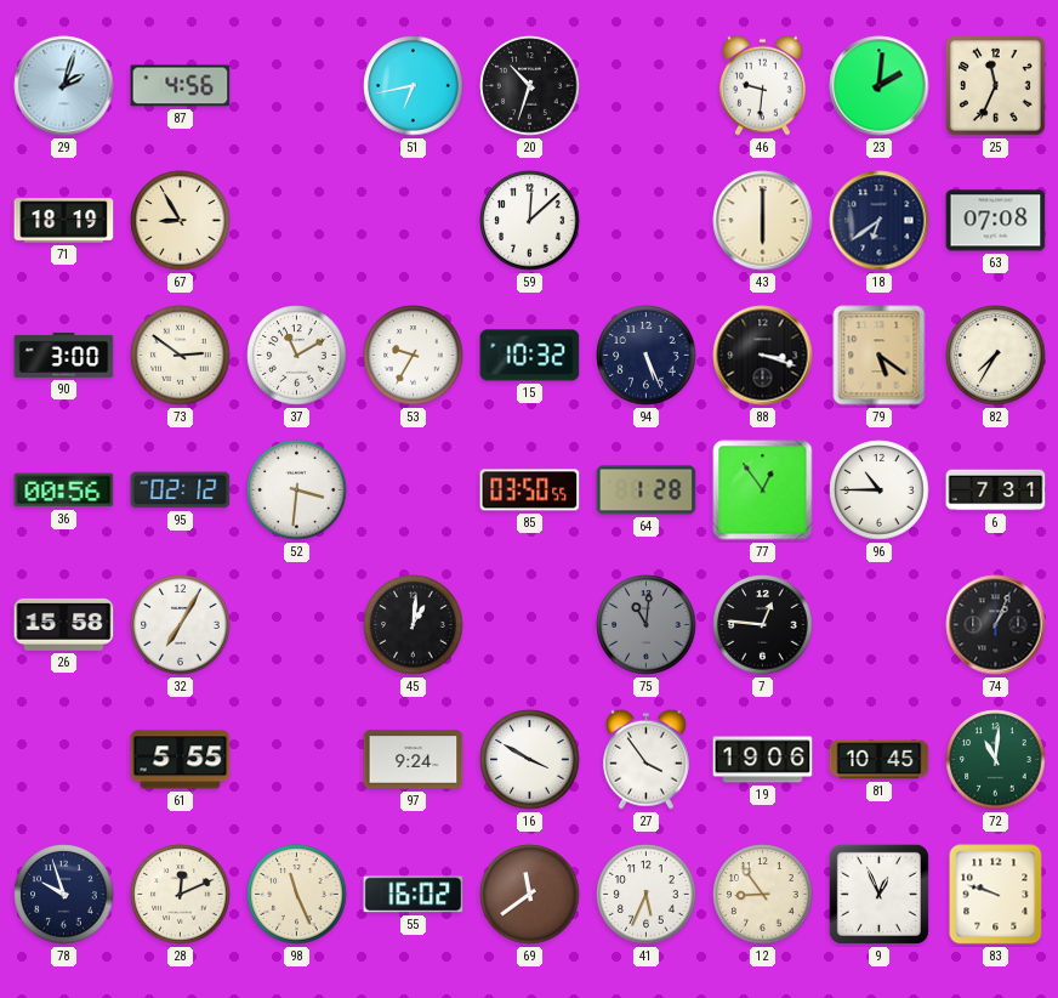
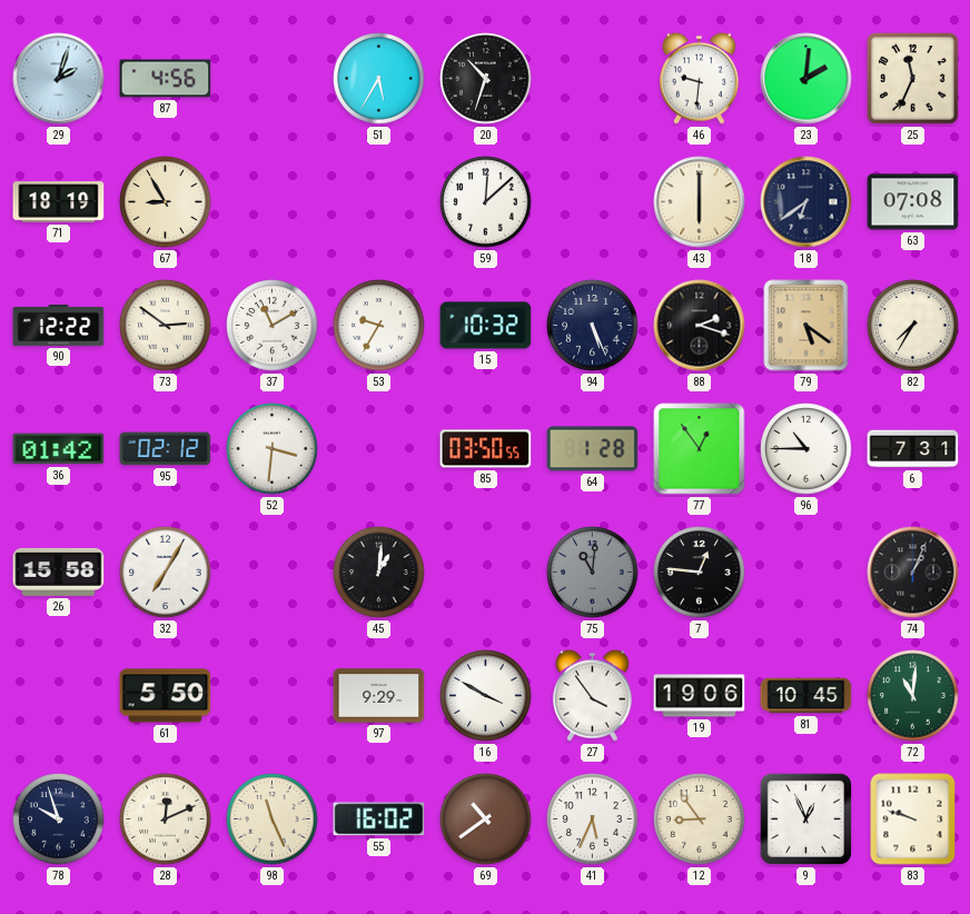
51: 6:43 -> 5:35 (379, 79)
90: 3:00 -> 12:22 (59, 325)
88: 3:18 -> 2:18 (700, 326)
36: 00:56 -> 01:42 (59, 449)
61: 5:55 -> 5:50 (166, 696)
97: 9:24 -> 9:29 (379, 696)
69: 11:39 -> 10:39 (486, 819)
